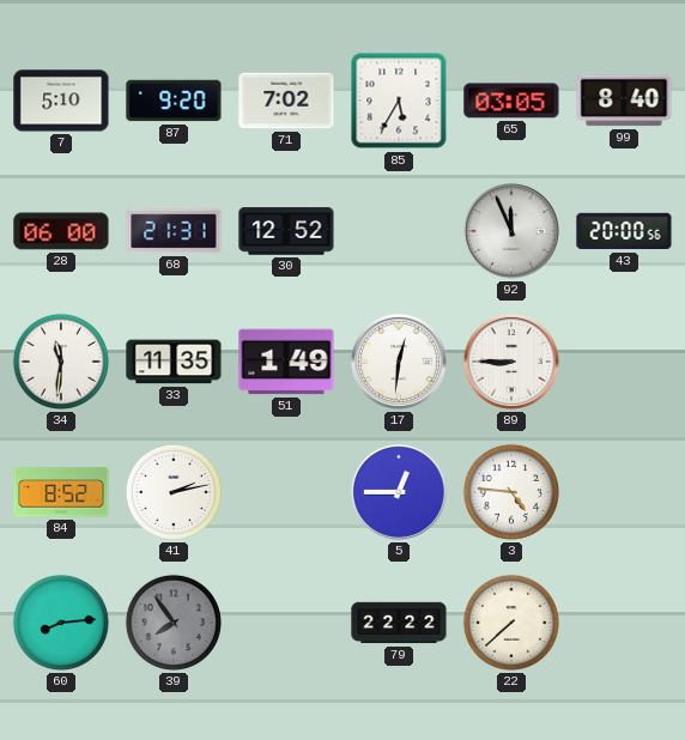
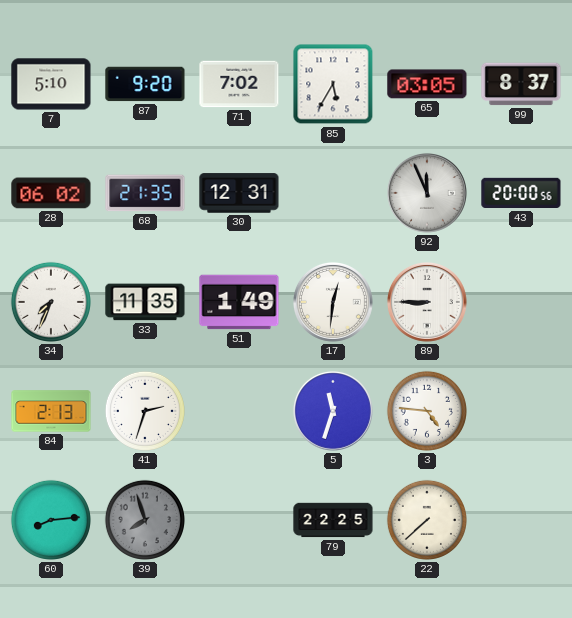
99: 8:40 -> 8:37 (521, 84)
28: 06:00 -> 06:02 (51, 193)
68: 21:31 -> 21:35 (145, 193)
30: 12:52 -> 12:31 (239, 193)
34: 11:31 -> 7:34 (51, 302)
84: 8:52 -> 2:13 (51, 411)
41: 2:13 -> 2:33 (145, 411)
5: 12:45 -> 11:33 (333, 411)
39: 7:54 -> 7:57 (145, 520)
79: 22:22 -> 22:25 (333, 520)
